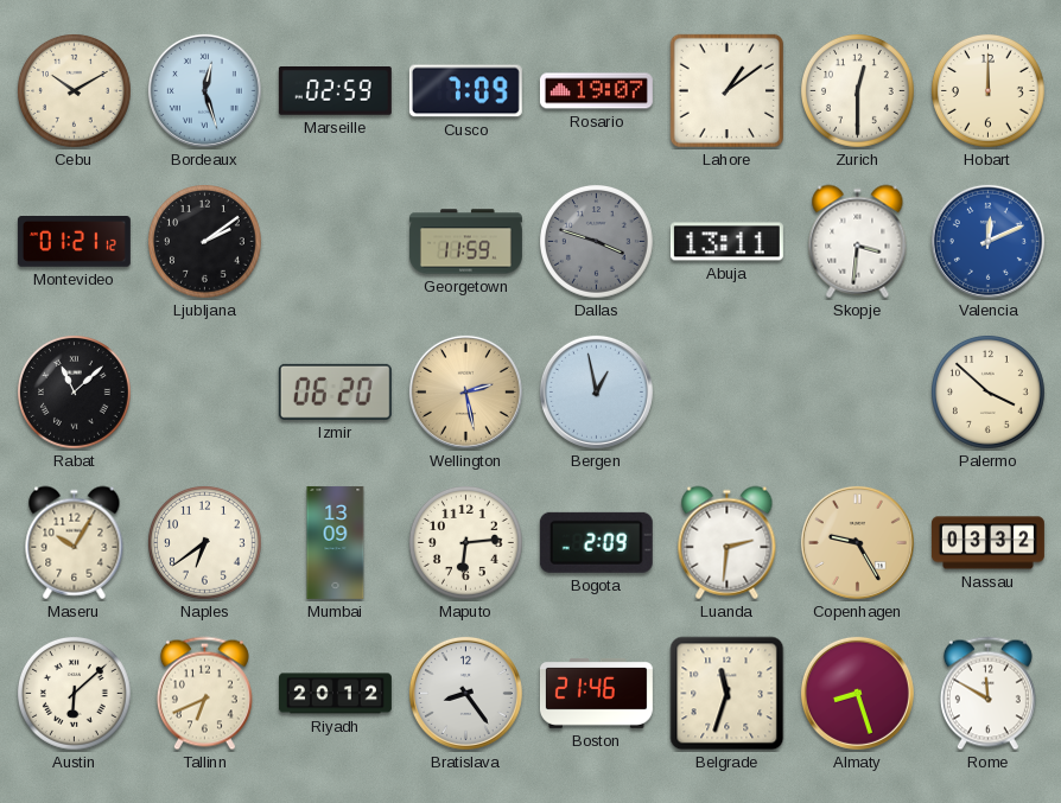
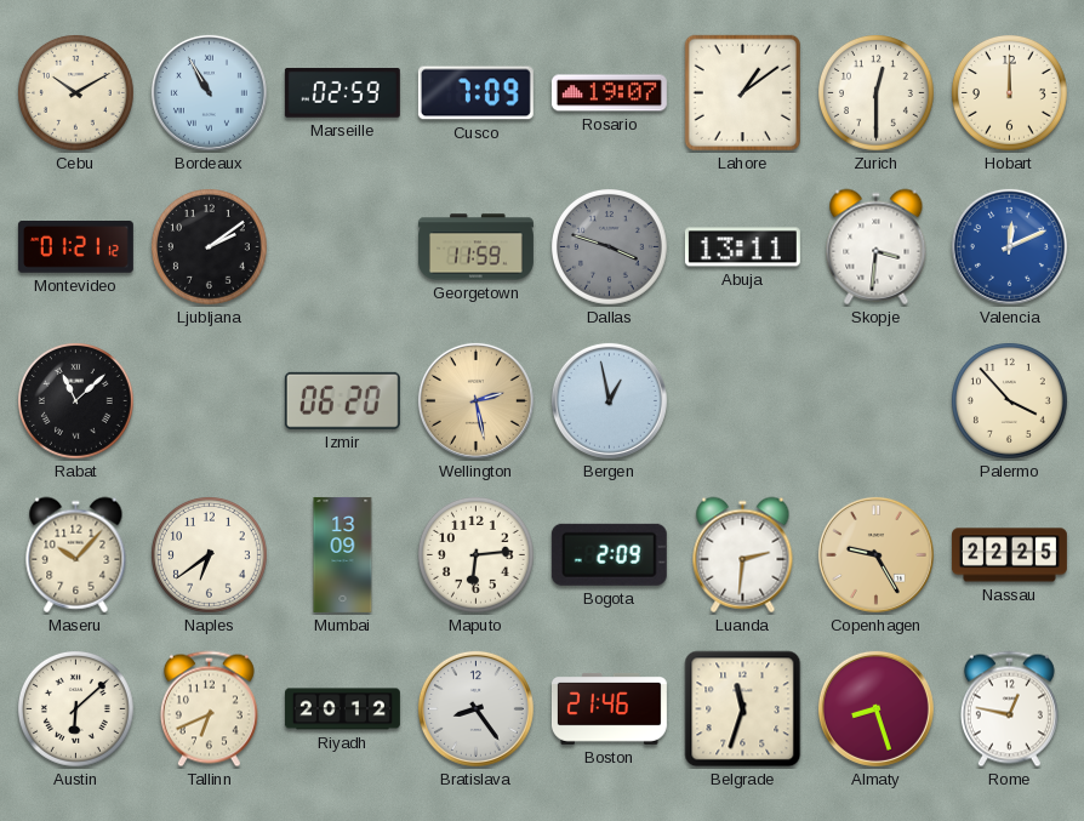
Bordeaux: 12:27 -> 10:55 (209, 92)
Palermo: 3:52 -> 3:53 (1010, 401)
Maseru: 10:05 -> 10:07 (76, 555)
Nassau: 03:32 -> 22:25 (1009, 555)
Rome: 11:50 -> 12:47 (1009, 709)
